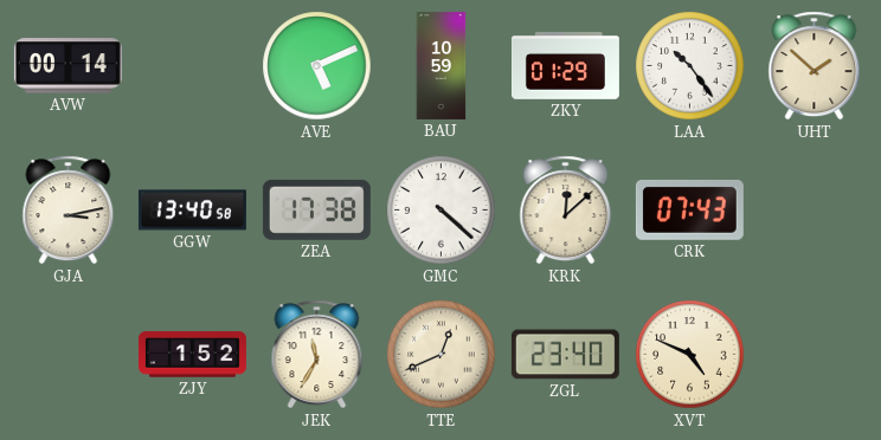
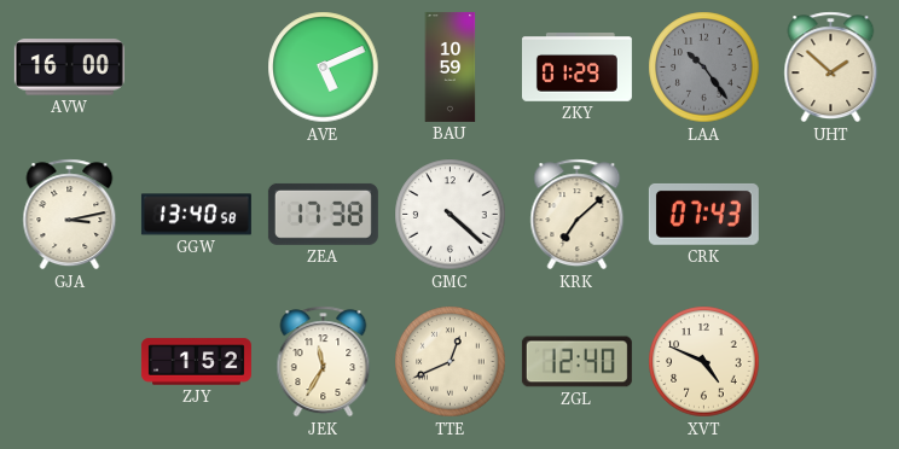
AVW: 00:14 -> 16:00 (69, 68)
LAA dial: white -> grey (704, 68)
KRK: 12:08 -> 7:08 (578, 215)
ZGL: 23:40 -> 12:40 (576, 362)
